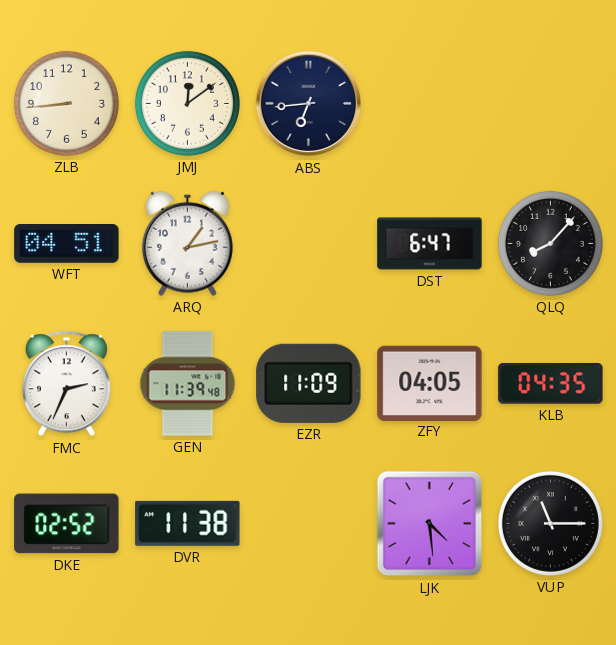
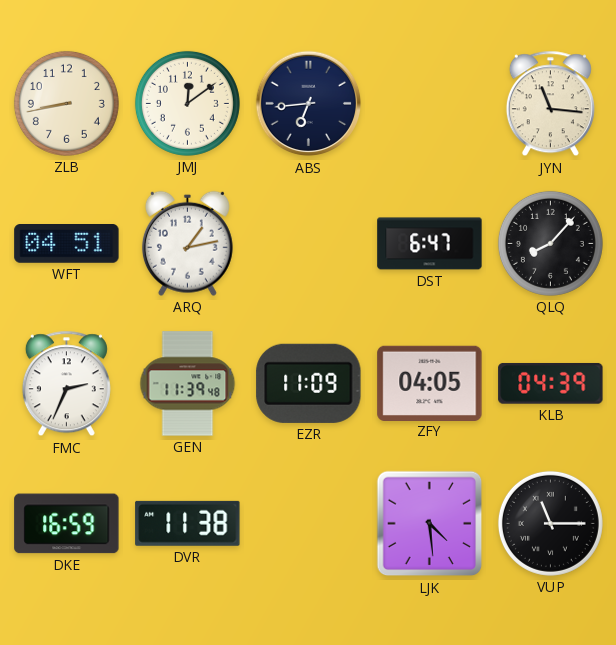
ZLB: 8:44 -> 8:43 (66, 103)
JYN: none -> 11:16 (550, 104)
KLB: 04:35 -> 04:39 (551, 383)
DKE: 02:52 -> 16:59 (67, 524)
